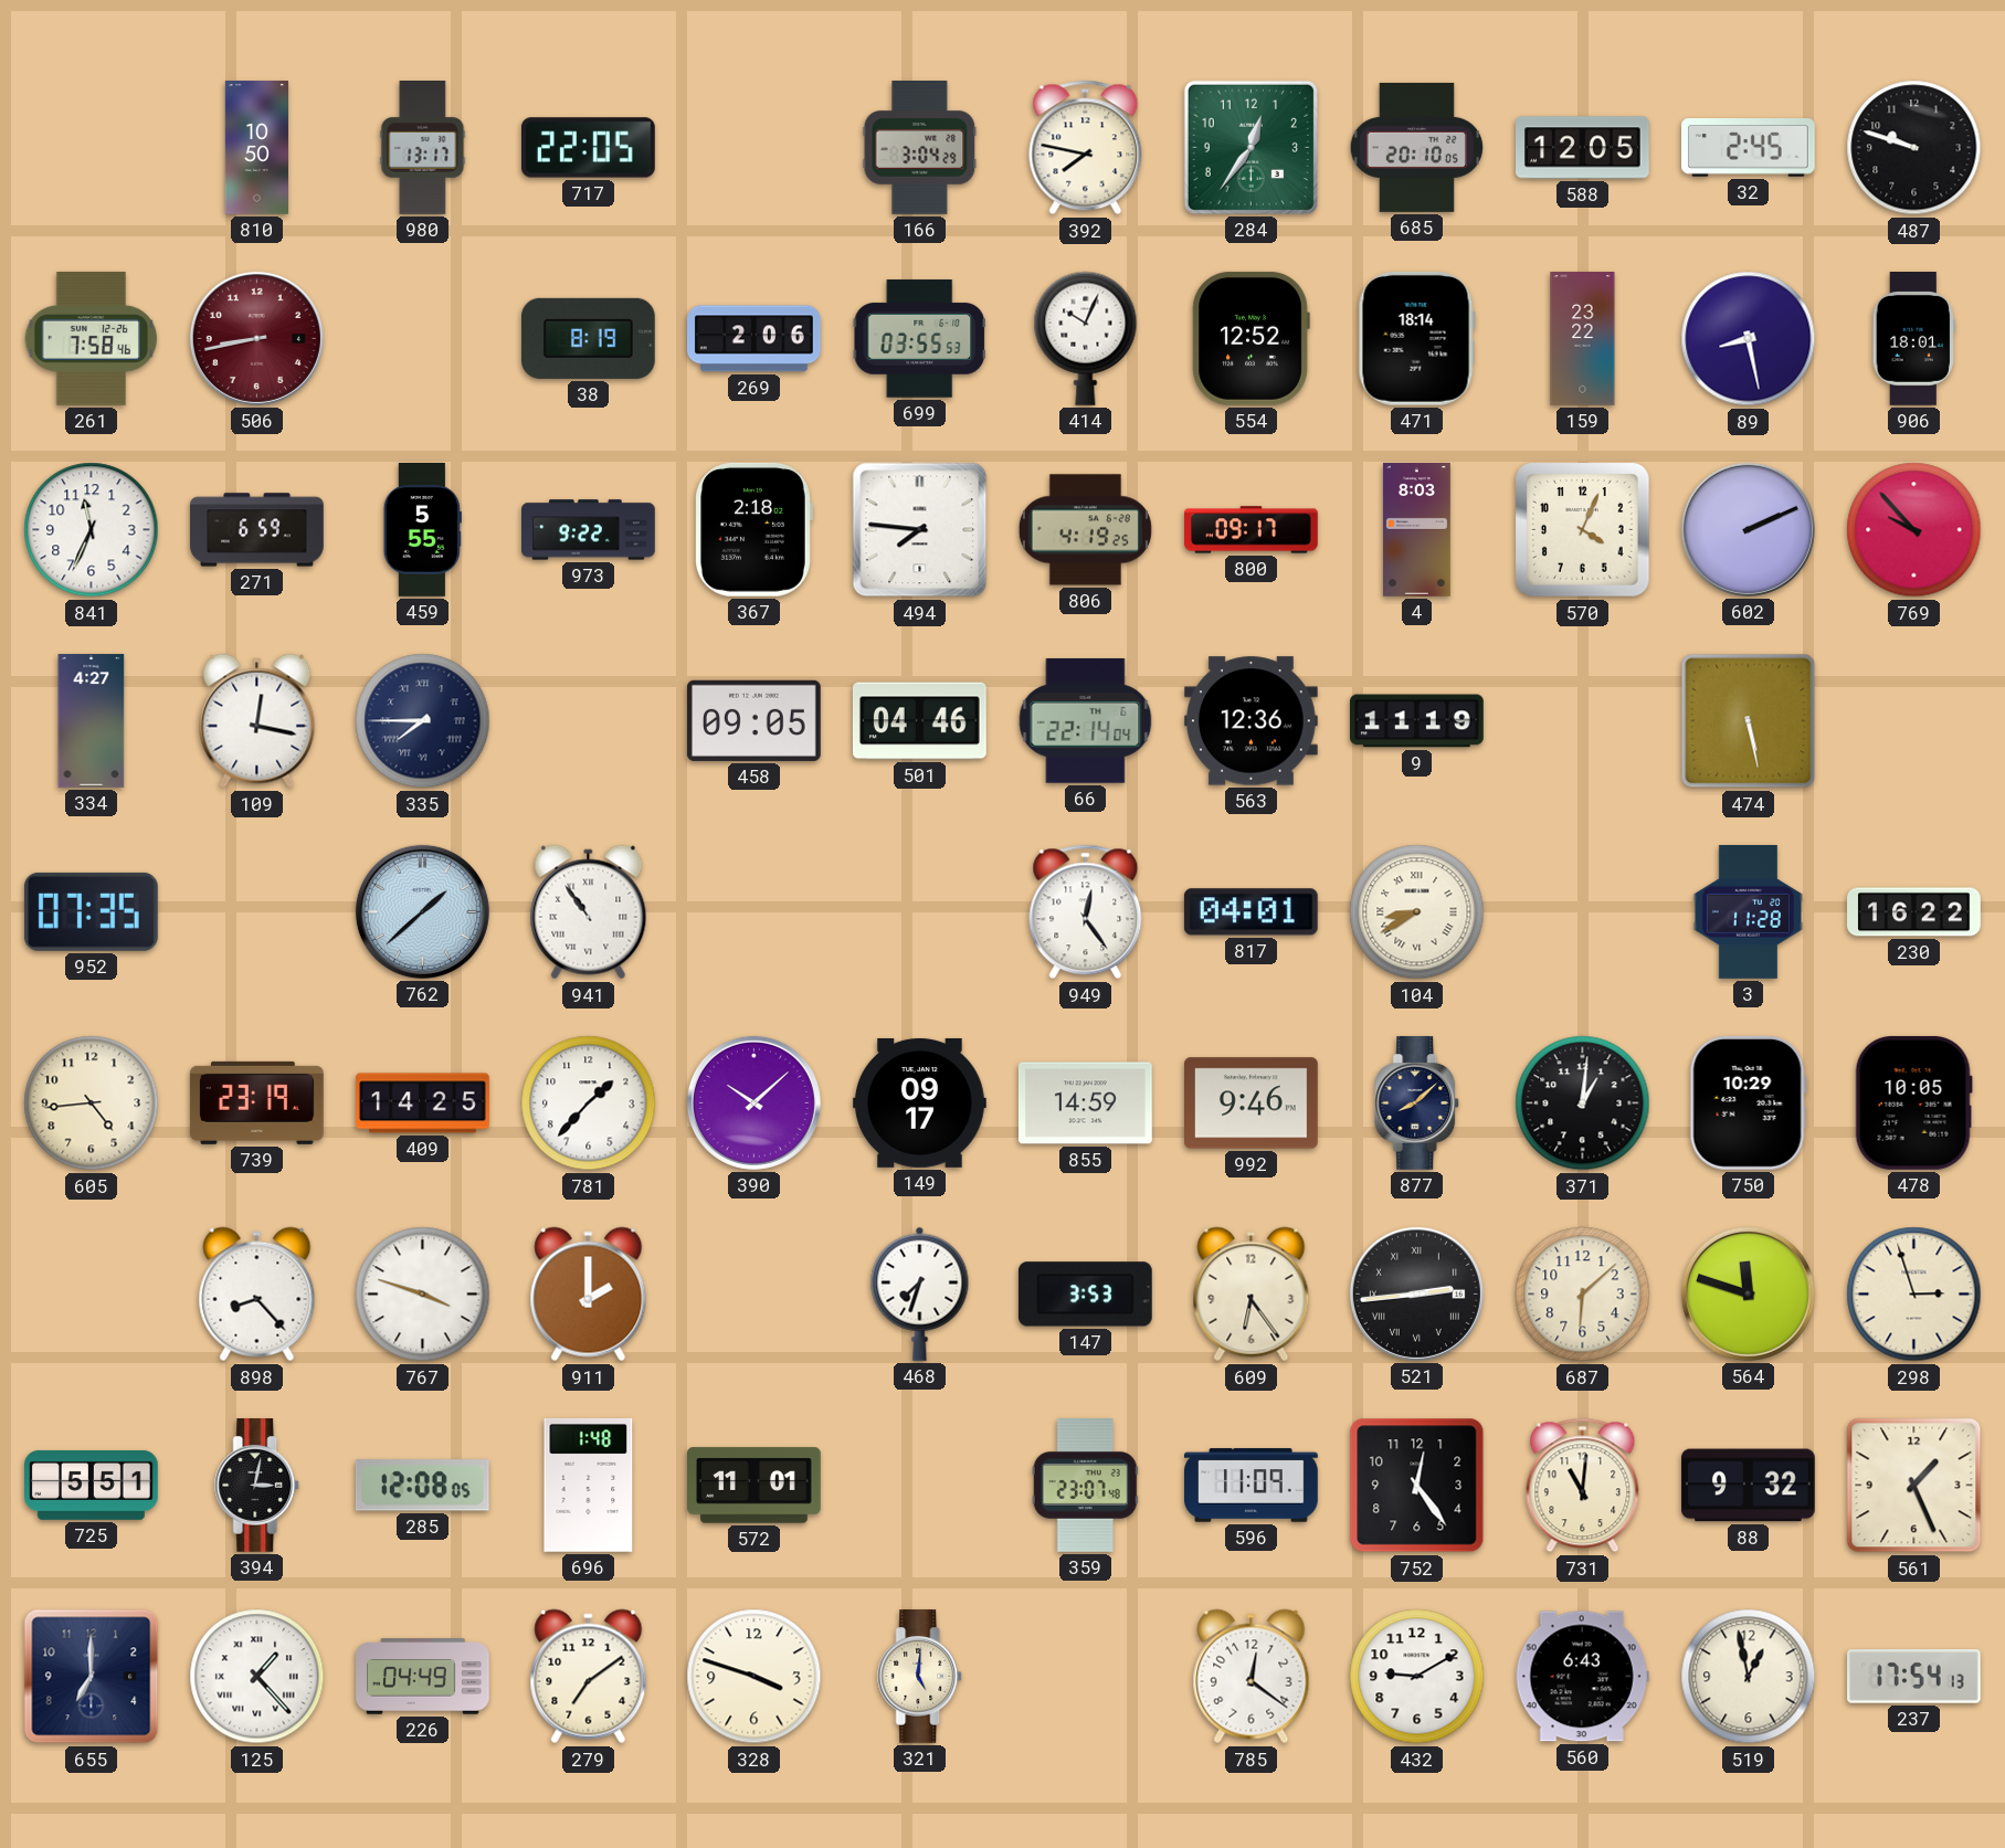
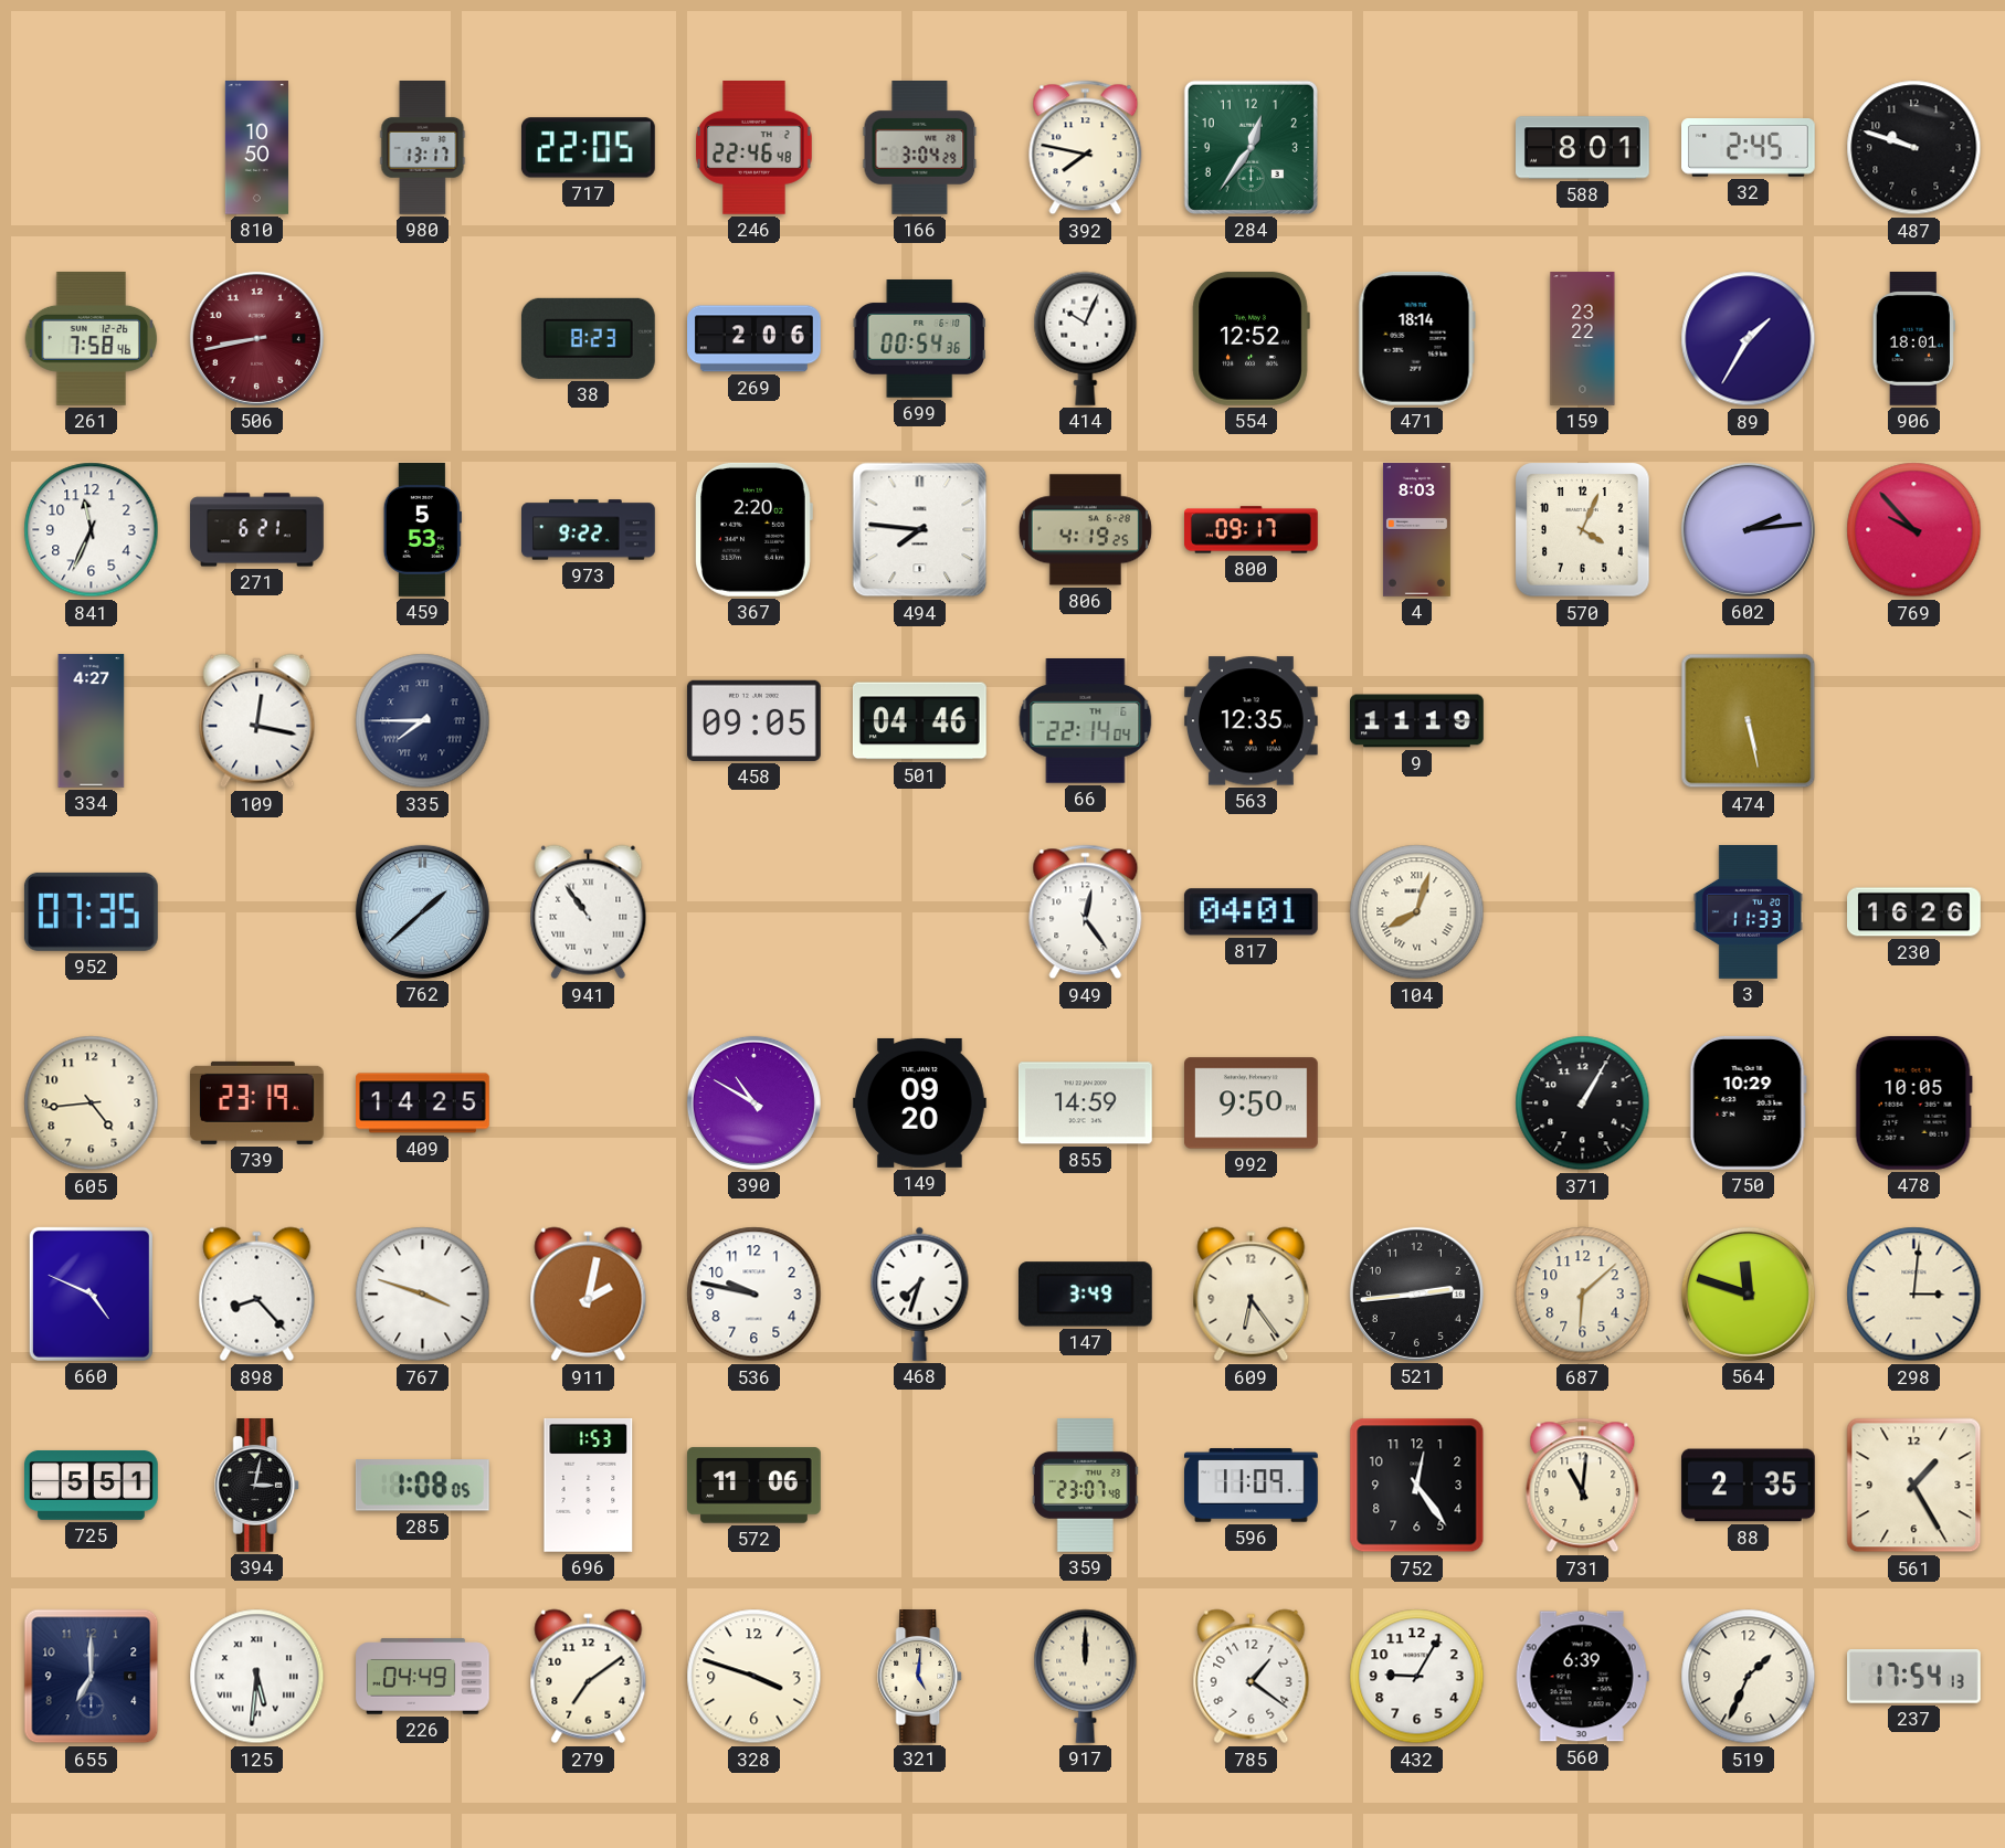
246: none -> 22:46 (754, 148)
685: 20:10 -> none (1416, 147)
588: 12:05 -> 8:01 (1583, 148)
38: 8:19 -> 8:23 (588, 338)
699: 03:55 -> 00:54 (919, 339)
89: 8:28 -> 1:35 (1749, 339)
271: 6:59 -> 6:21 (257, 530)
459: 5:55 -> 5:53 (422, 530)
367: 2:18 -> 2:20 (753, 529)
602: 2:11 -> 2:14 (1748, 529)
563: 12:36 -> 12:35 (1252, 721)
104: 8:40 -> 8:03 (1417, 912)
3: 11:28 -> 11:33 (1748, 912)
230: 16:22 -> 16:26 (1914, 912)
781: 1:37 -> none (589, 1103)
390: 10:08 -> 10:50 (753, 1102)
149: 09:17 -> 09:20 (920, 1102)
992: 9:46 -> 9:50 (1252, 1103)
877: 8:08 -> none (1417, 1103)
371: 1:01 -> 1:05 (1583, 1103)
660: none -> 4:49 (91, 1293)
911: 2:00 -> 2:02 (589, 1295)
536: none -> 9:47 (754, 1295)
147: 3:53 -> 3:49 (1085, 1295)
521 numerals: Roman -> Arabic (1416, 1293)
298: 2:57 -> 3:01 (1914, 1295)
285: 12:08 -> 1:08 (422, 1486)
696: 1:48 -> 1:53 (589, 1485)
572: 11:01 -> 11:06 (754, 1486)
88: 9:32 -> 2:35 (1748, 1486)
561: 1:26 -> 1:25 (1914, 1486)
125: 1:23 -> 5:31 (257, 1677)
917: none -> 12:00 (1086, 1676)
785: 12:21 -> 1:21 (1252, 1677)
432: 9:10 -> 9:05 (1417, 1677)
560: 6:43 -> 6:39 (1582, 1677)
519: 12:58 -> 1:34 (1749, 1677)
